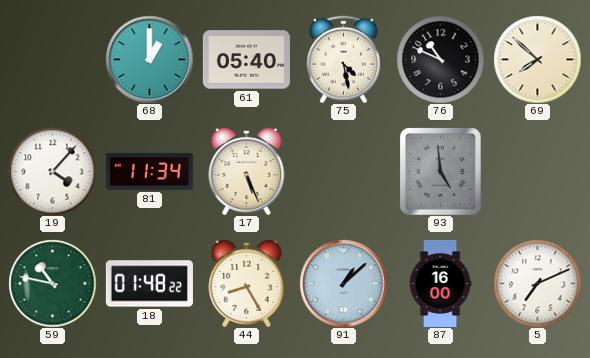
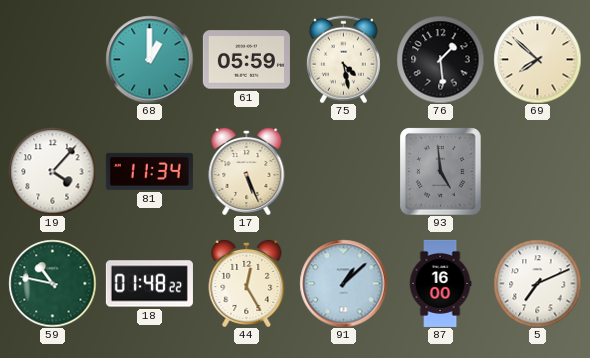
61: 05:40 -> 05:59 (246, 60)
76: 10:49 -> 1:29 (440, 59)
44: 8:25 -> 12:25 (247, 283)
